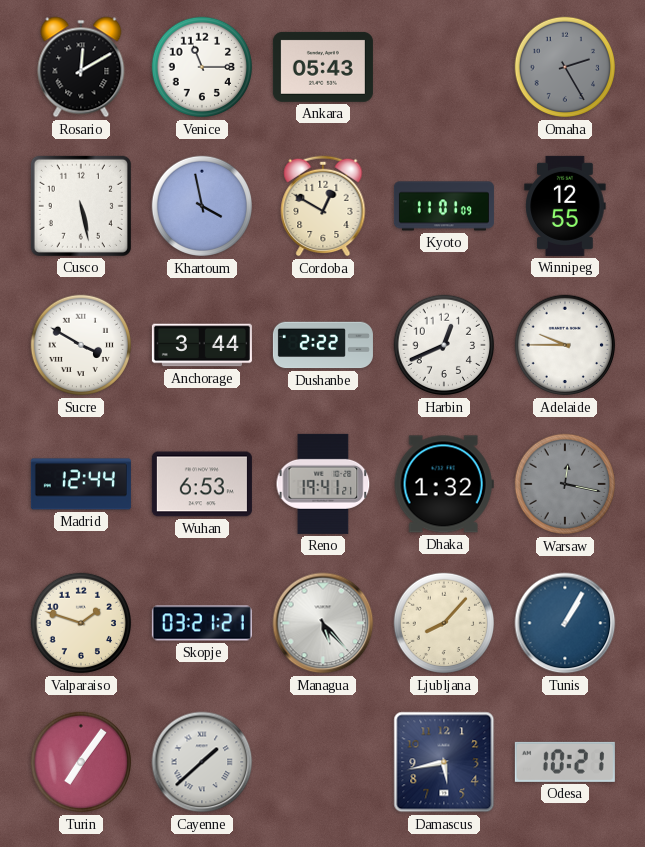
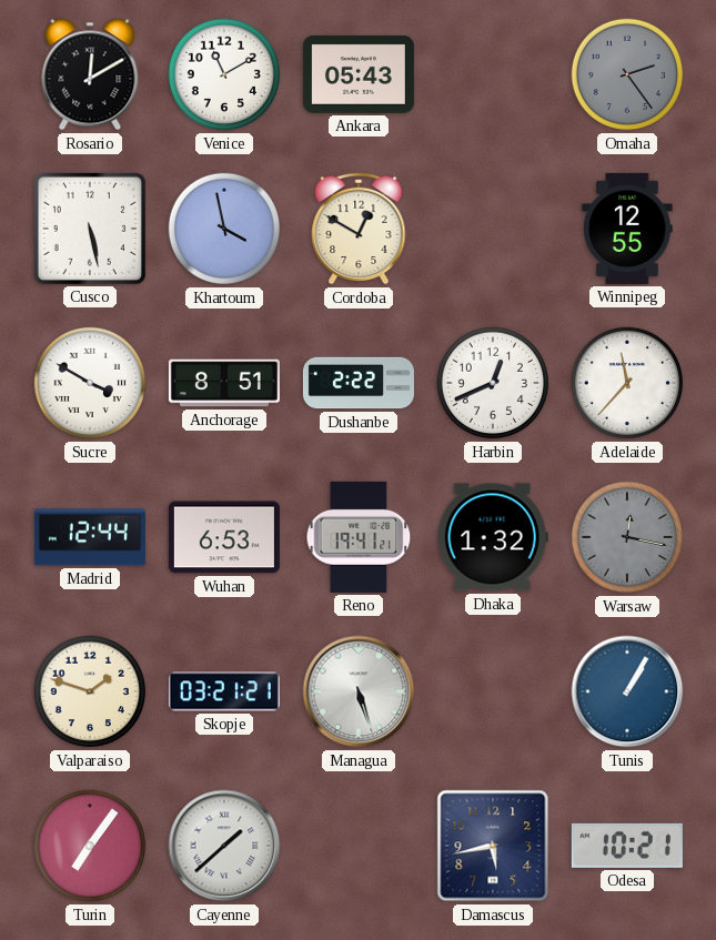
Venice: 11:15 -> 11:10 (224, 74)
Omaha: 2:25 -> 2:24 (627, 74)
Kyoto: 11:01 -> none (444, 206)
Anchorage: 3:44 -> 8:51 (224, 383)
Adelaide: 9:45 -> 11:37 (627, 383)
Managua: 5:23 -> 5:27 (359, 691)
Ljubljana: 8:07 -> none (444, 623)
